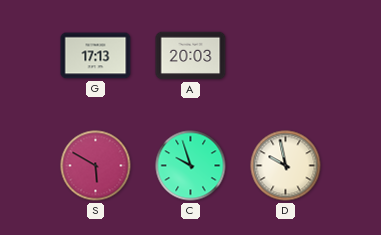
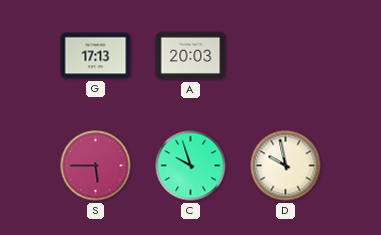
S: 5:50 -> 5:45 (96, 166)
